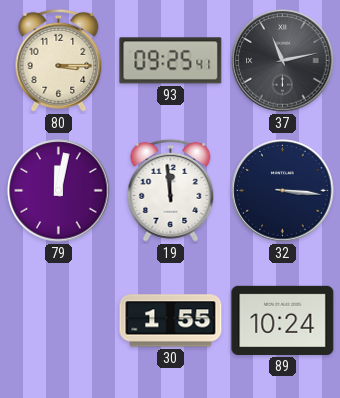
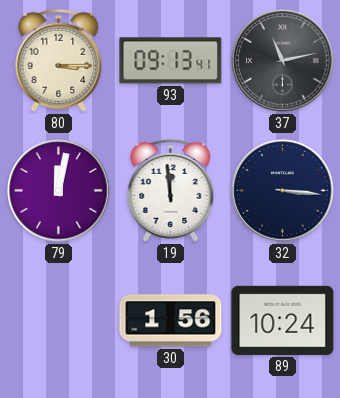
93: 09:25 -> 09:13 (171, 61)
30: 1:55 -> 1:56 (171, 321)
